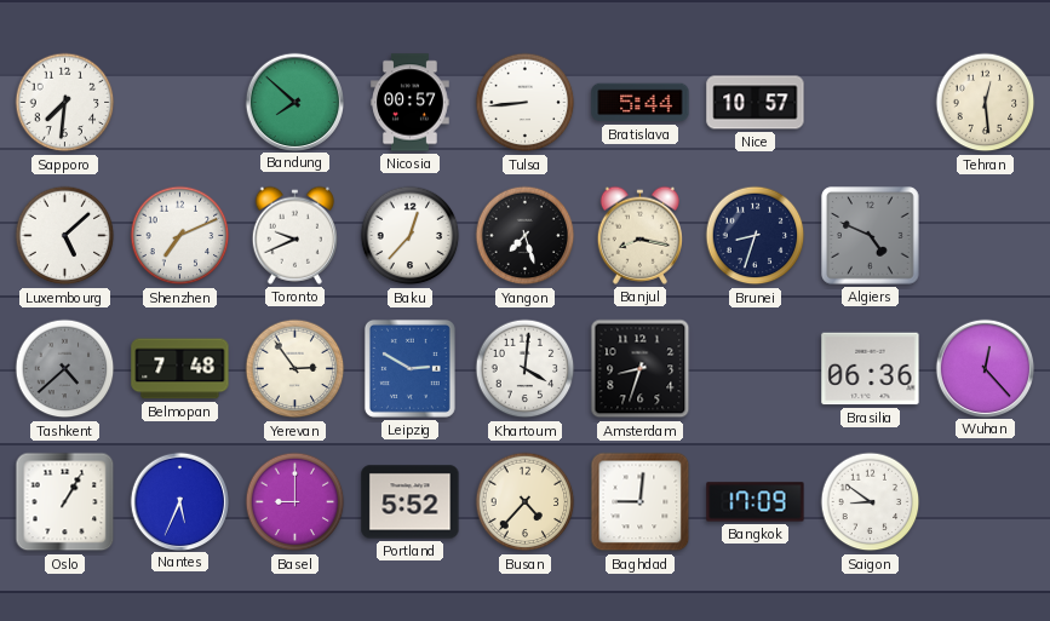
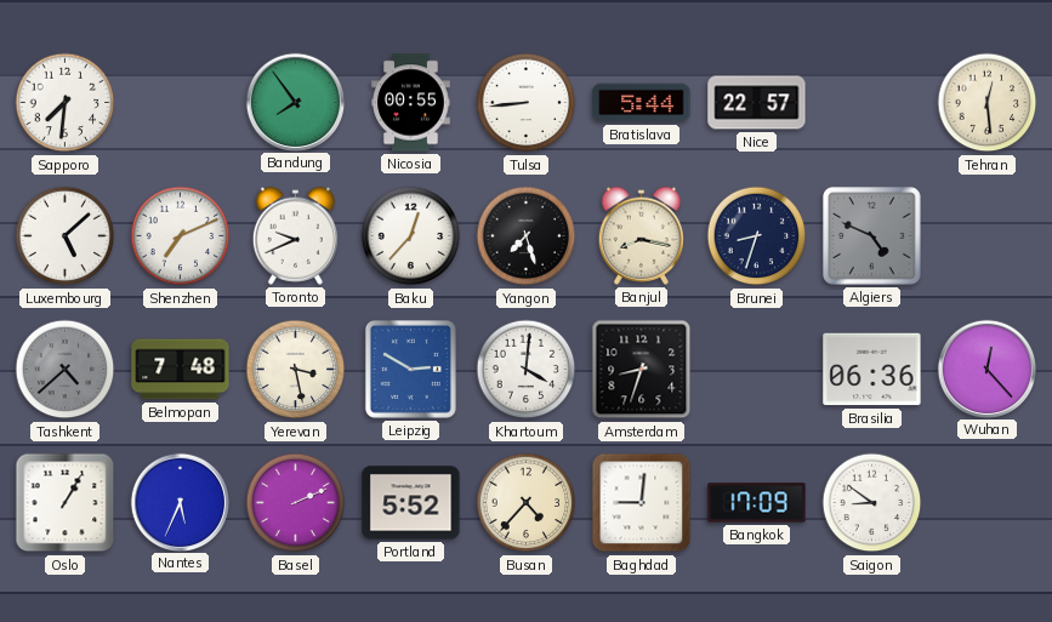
Bandung: 7:52 -> 7:54 (295, 102)
Nicosia: 00:57 -> 00:55 (411, 103)
Nice: 10:57 -> 22:57 (757, 103)
Yerevan: 2:54 -> 3:28 (296, 370)
Basel: 9:00 -> 2:11 (296, 503)
